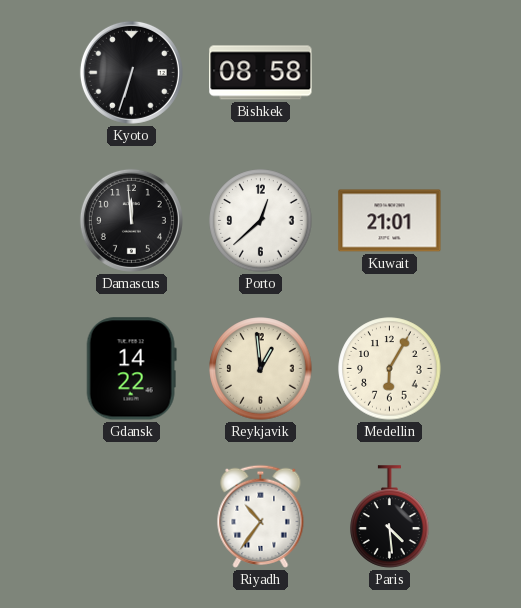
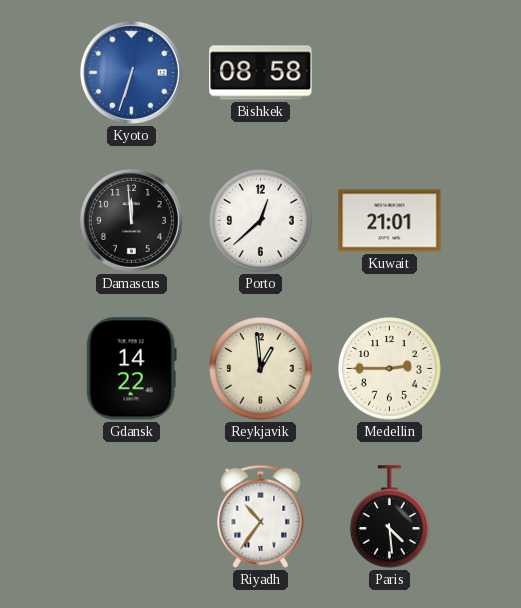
Kyoto dial: black -> blue (131, 72)
Medellin: 6:05 -> 2:45 (390, 369)
